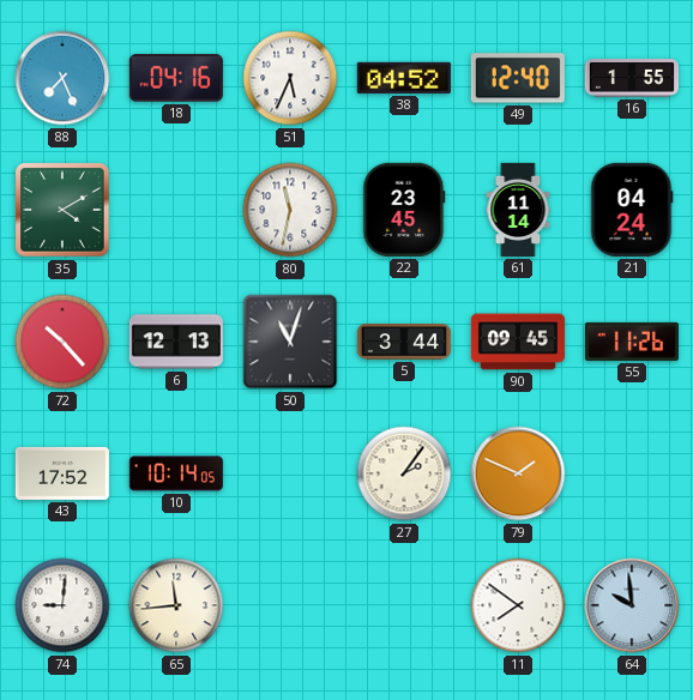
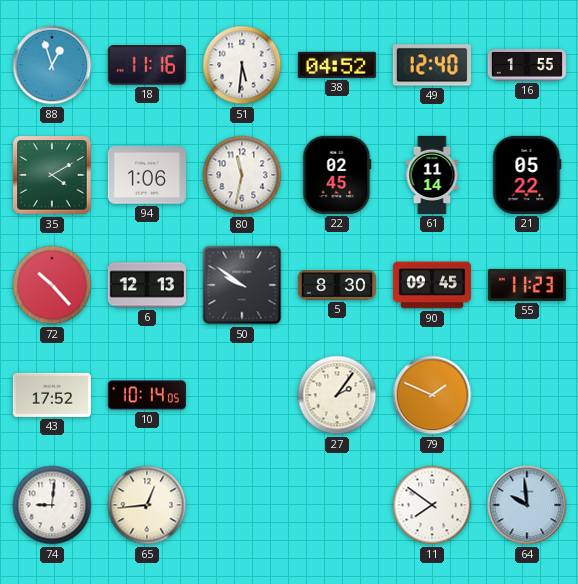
88: 7:26 -> 12:57 (52, 65)
18: 04:16 -> 11:16 (147, 65)
51: 5:34 -> 5:31 (242, 65)
94: none -> 1:06 (147, 175)
22: 23:45 -> 02:45 (337, 175)
21: 04:24 -> 05:22 (527, 175)
50: 11:03 -> 9:51 (242, 285)
5: 3:44 -> 8:30 (337, 285)
55: 11:26 -> 11:23 (527, 285)
65: 11:44 -> 12:44 (147, 505)
